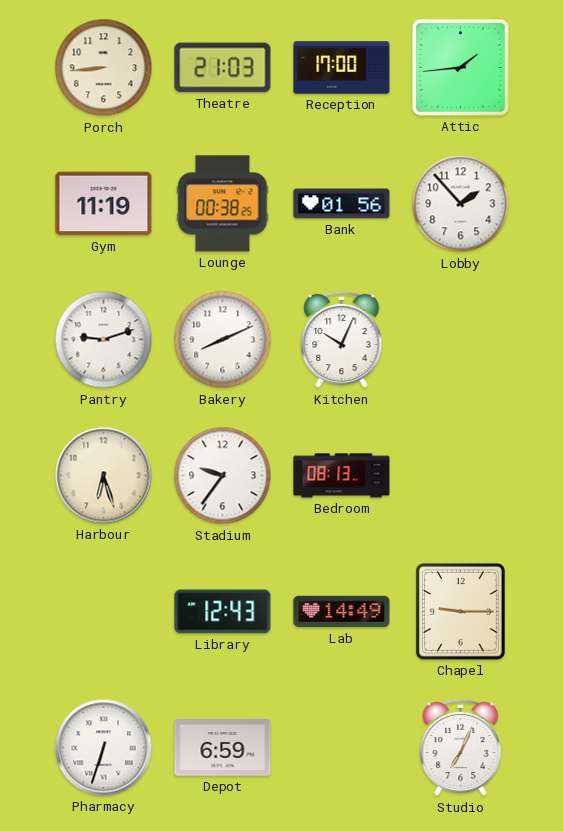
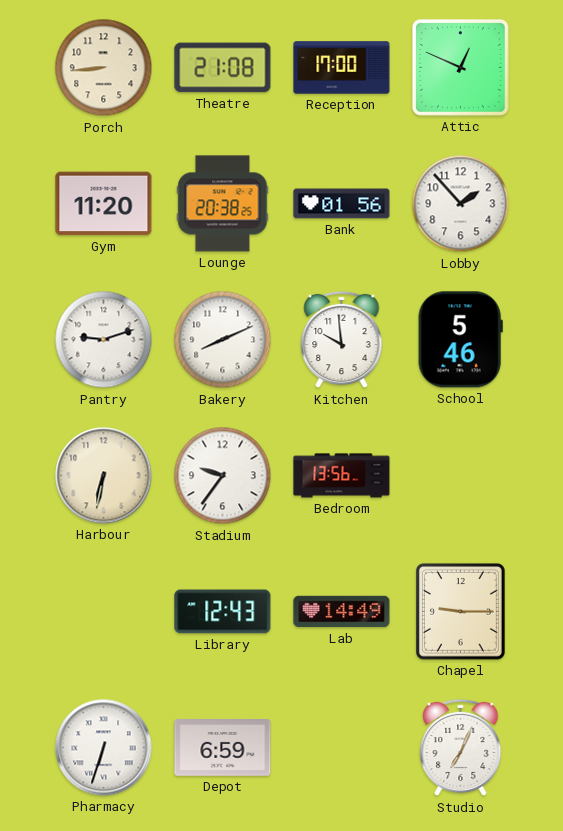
Theatre: 21:03 -> 21:08 (223, 68)
Attic: 1:44 -> 12:49 (460, 67)
Gym: 11:19 -> 11:20 (104, 204)
Lounge: 00:38 -> 20:38 (223, 204)
Kitchen: 10:04 -> 9:59 (342, 340)
School: none -> 5:46 (460, 340)
Harbour: 6:27 -> 6:32 (104, 476)
Bedroom: 08:13 -> 13:56 (342, 476)
